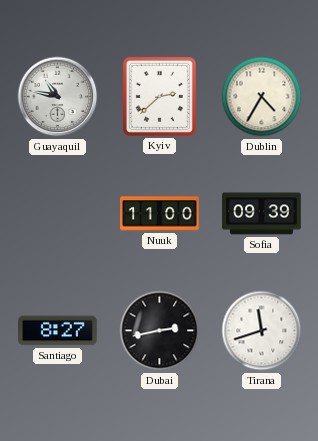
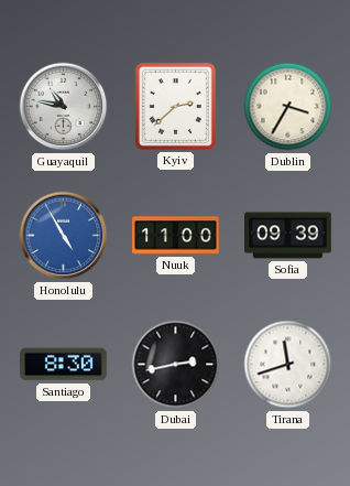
Dublin: 4:35 -> 3:35 (288, 107)
Honolulu: none -> 4:55 (64, 236)
Santiago: 8:27 -> 8:30 (64, 365)
